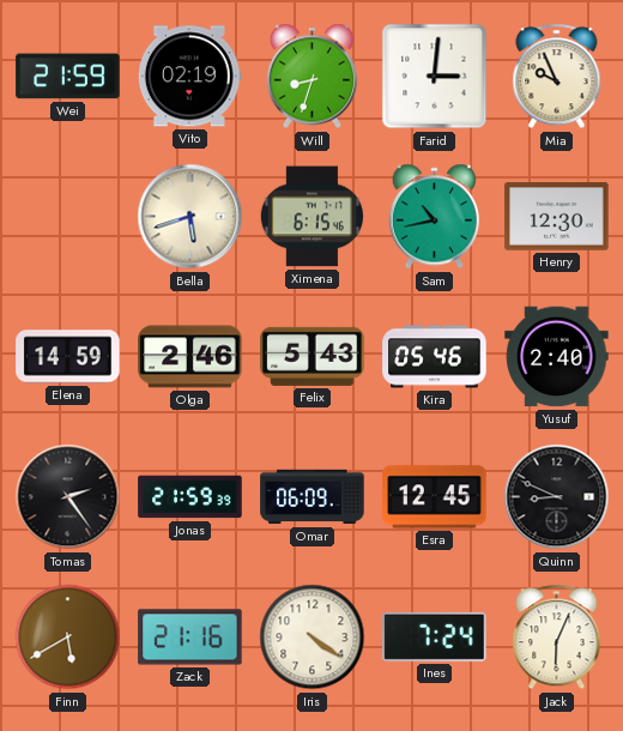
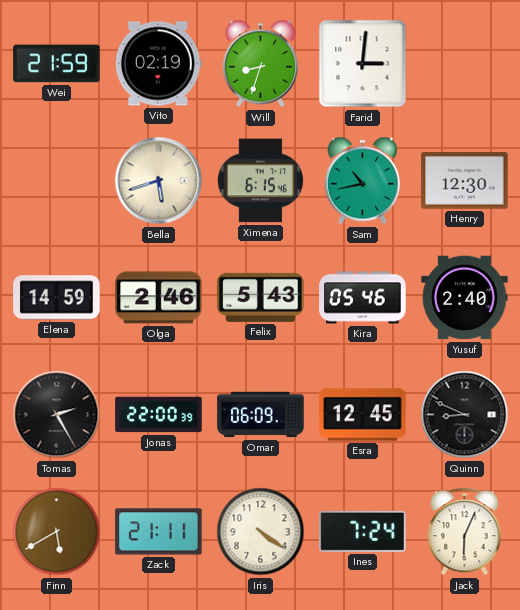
Mia: 9:56 -> none (557, 77)
Tomas: 2:24 -> 2:25 (57, 415)
Jonas: 21:59 -> 22:00 (159, 415)
Zack: 21:16 -> 21:11 (159, 532)
